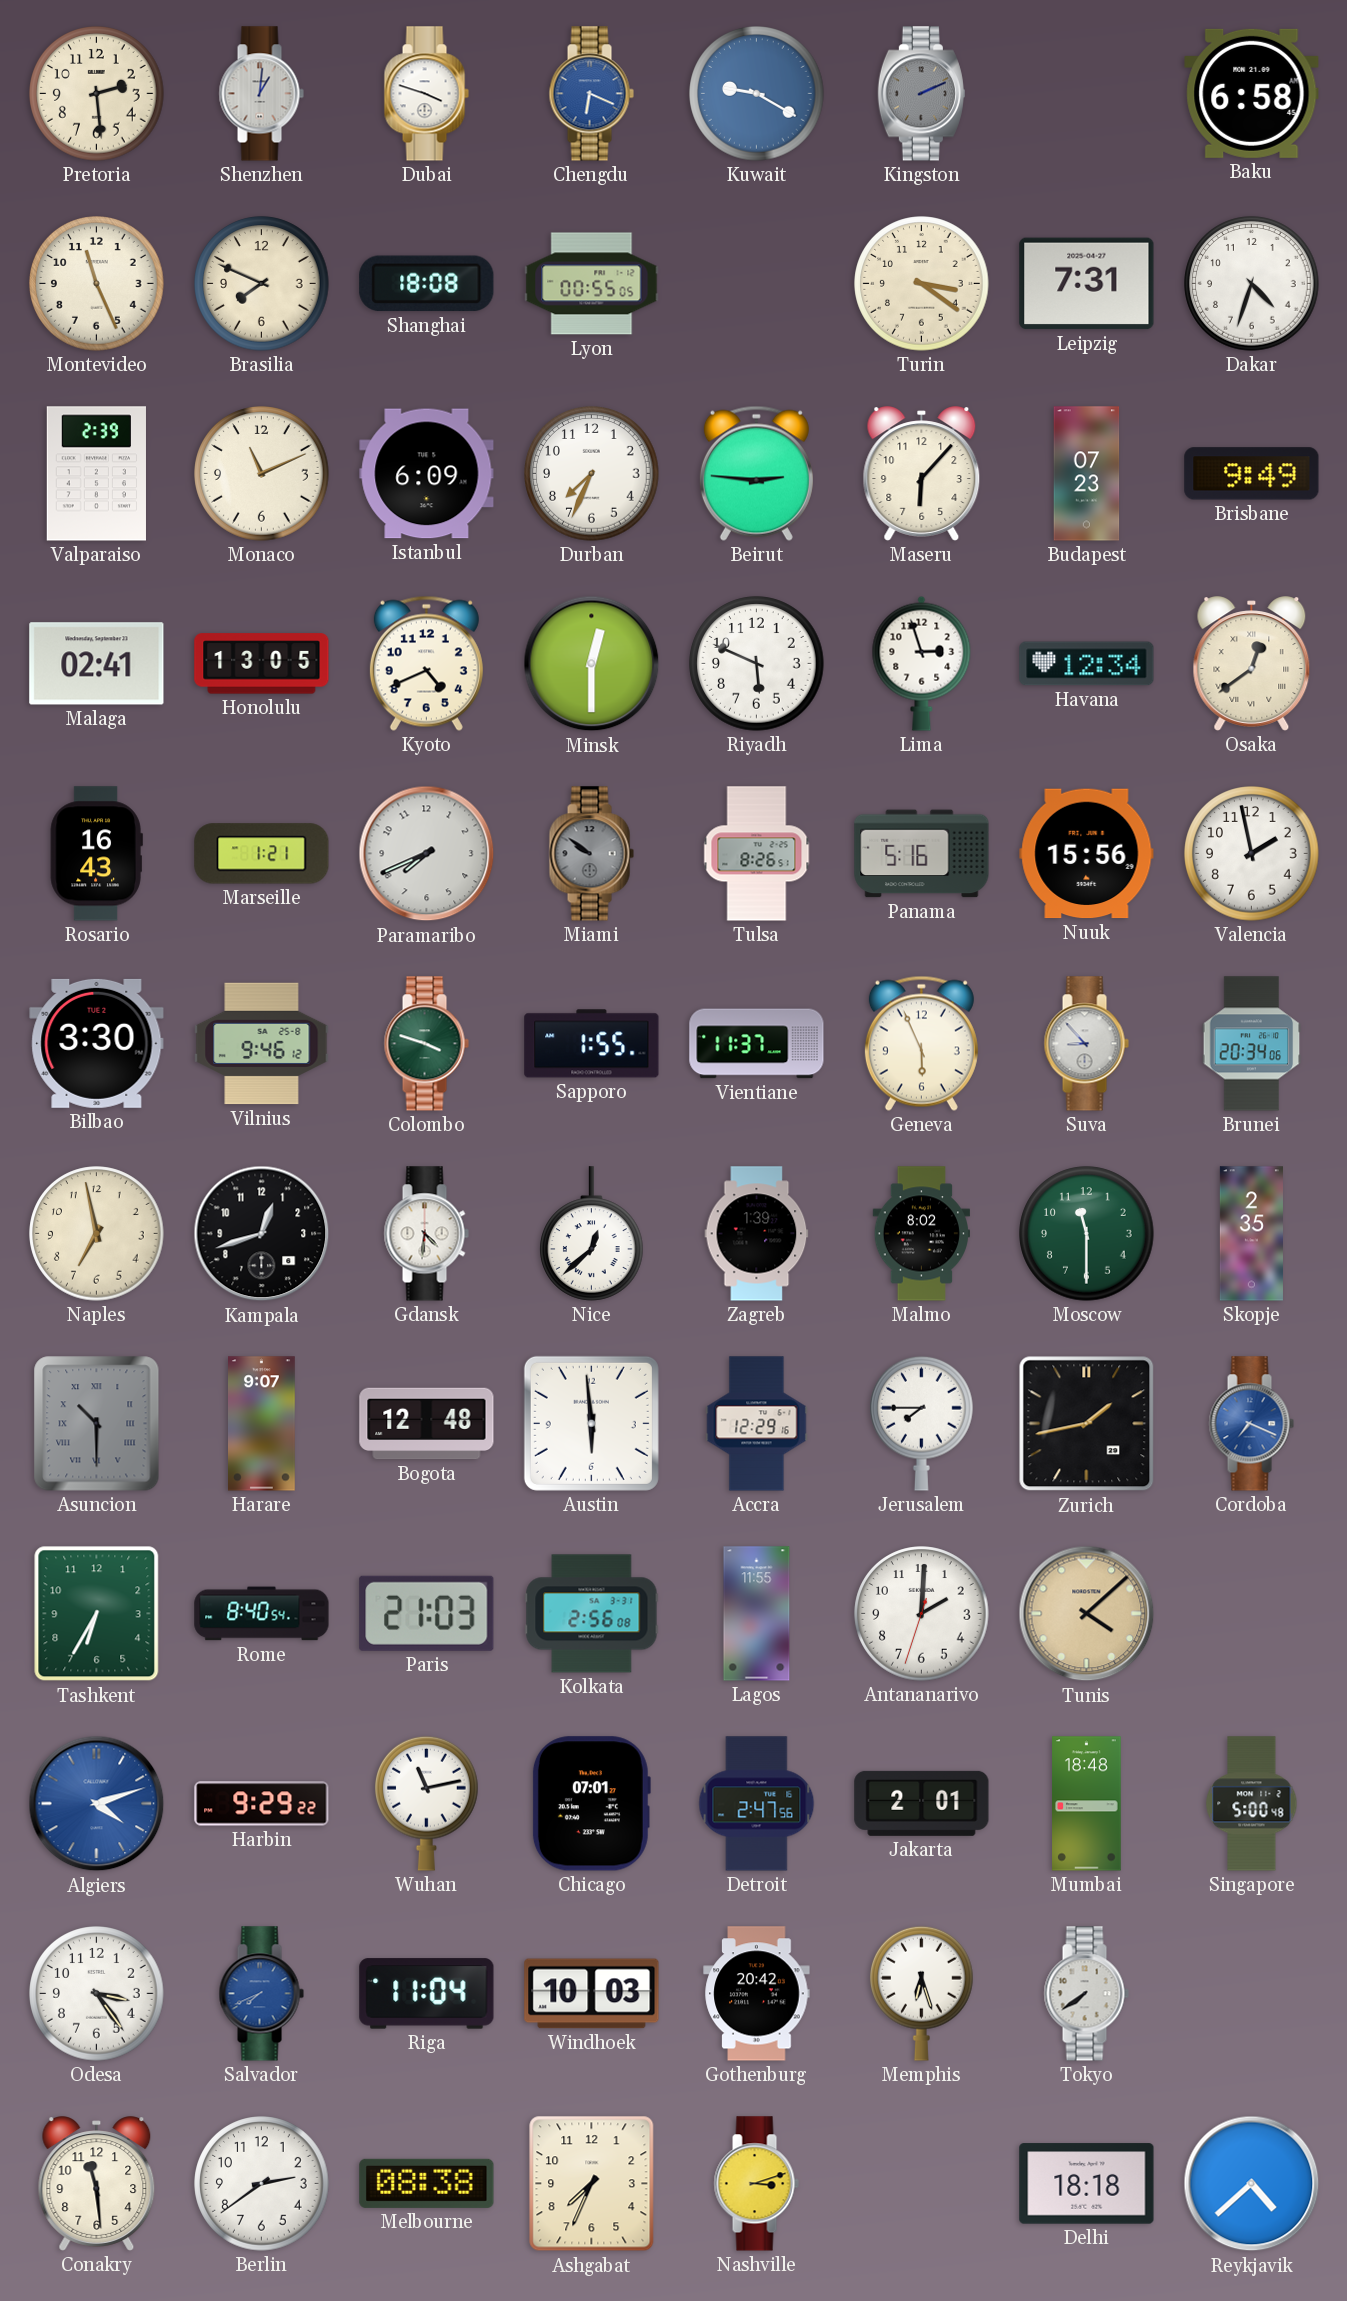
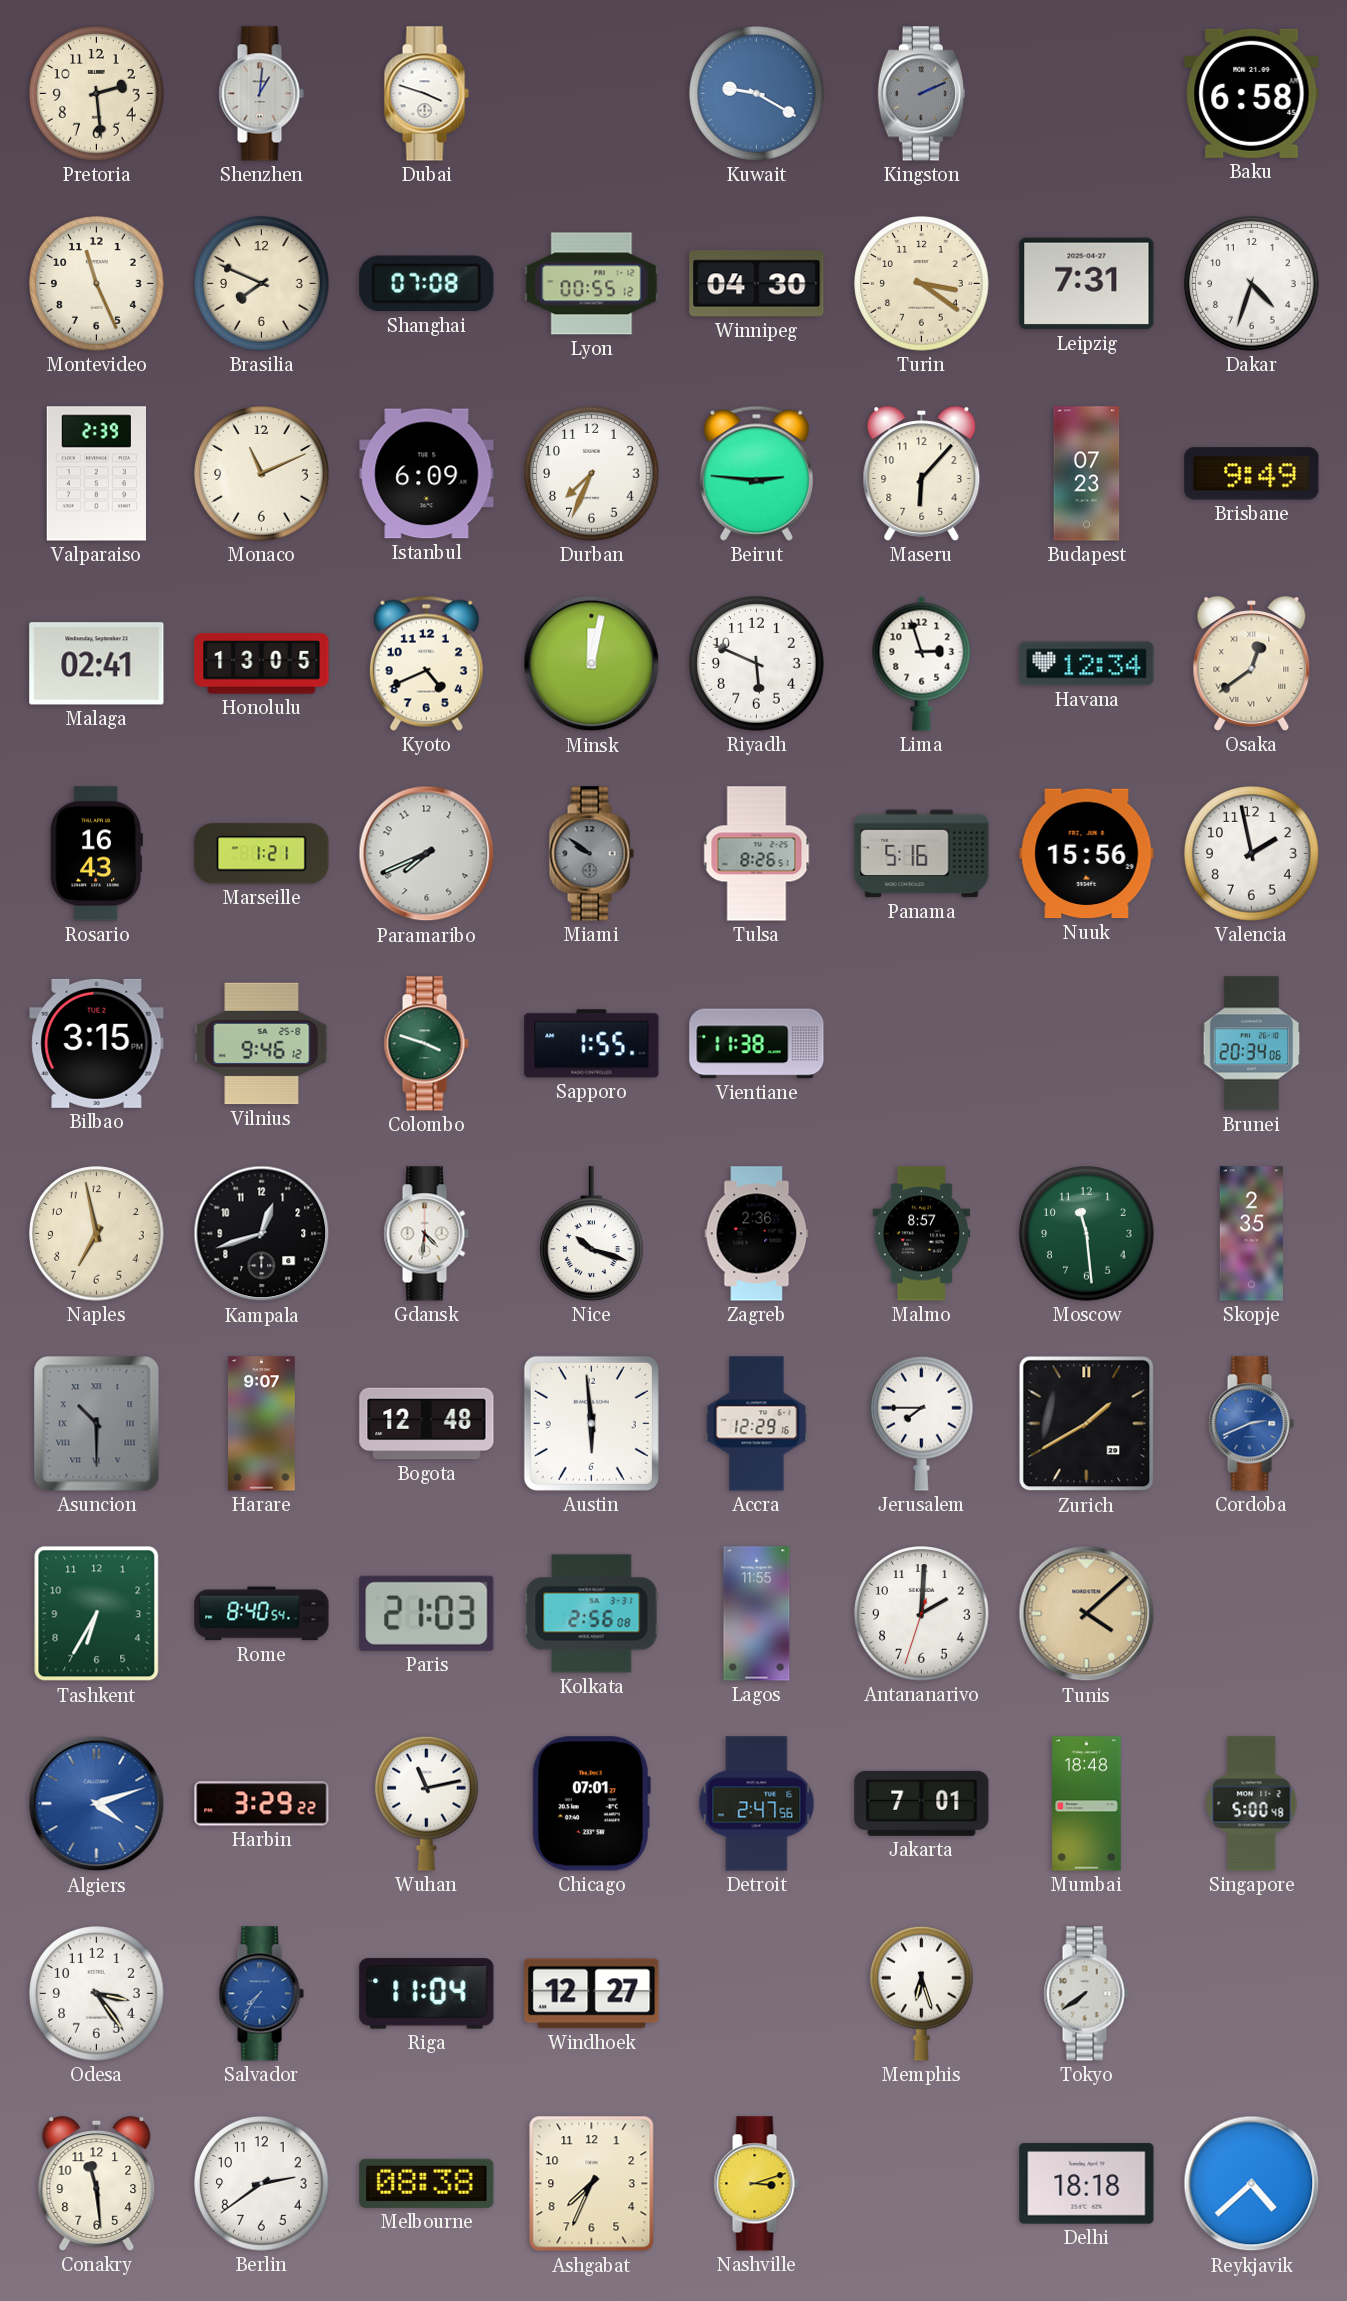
Chengdu: 6:19 -> none (591, 94)
Shanghai: 18:08 -> 07:08 (427, 284)
Lyon: 00:55:05 -> 00:55:12 (592, 284)
Winnipeg: none -> 04:30 (757, 284)
Minsk: 12:30 -> 12:02 (592, 664)
Bilbao: 3:30 -> 3:15 (97, 1043)
Vientiane: 11:37 -> 11:38 (757, 1044)
Geneva: 5:56 -> none (921, 1043)
Suva: 8:53 -> none (1086, 1044)
Nice: 12:38 -> 10:18 (592, 1234)
Zagreb: 1:39 -> 2:36 (757, 1234)
Malmo: 8:02 -> 8:57 (921, 1234)
Moscow: 11:30 -> 11:29 (1087, 1234)
Zurich: 1:43 -> 1:40 (1087, 1424)
Cordoba: 7:19 -> 2:41 (1251, 1424)
Harbin: 9:29 -> 3:29 (262, 1804)
Jakarta: 2:01 -> 7:01 (922, 1803)
Salvador: 7:41 -> 7:36 (261, 1994)
Windhoek: 10:03 -> 12:27 (592, 1994)
Gothenburg: 20:42 -> none (757, 1994)
